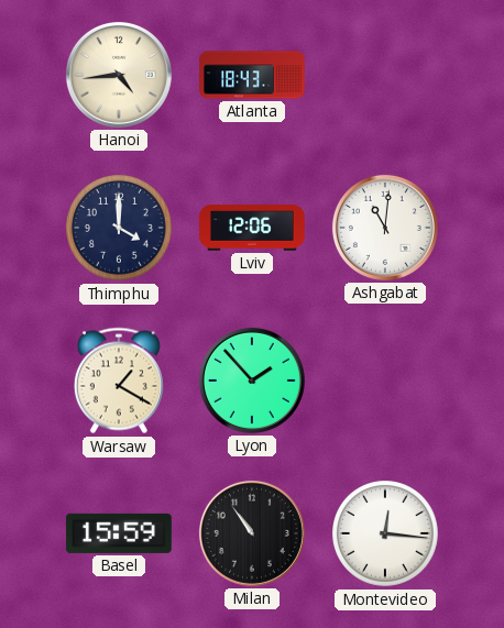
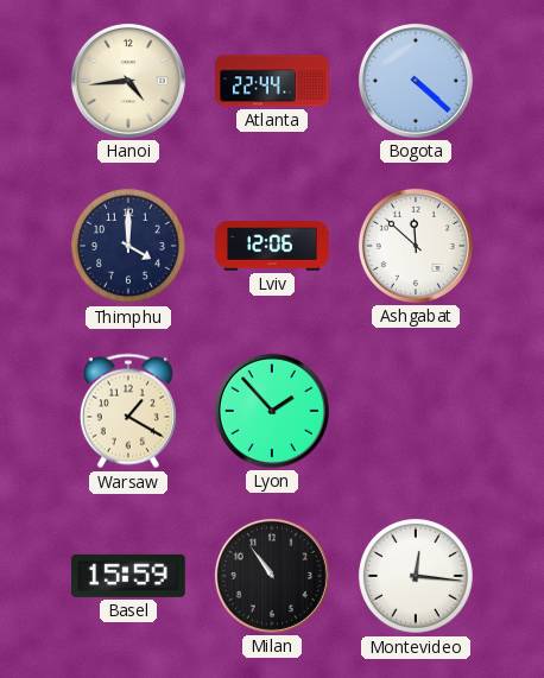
Atlanta: 18:43 -> 22:44 (272, 81)
Bogota: none -> 4:22 (416, 81)
Ashgabat: 11:01 -> 11:52 (416, 246)
